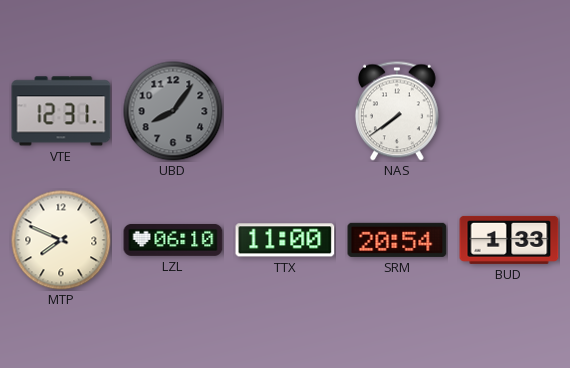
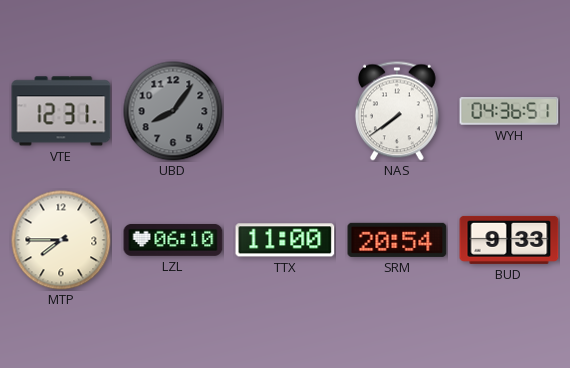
WYH: none -> 04:36 (509, 111)
MTP: 7:49 -> 7:45 (61, 240)
BUD: 1:33 -> 9:33 (509, 240)
